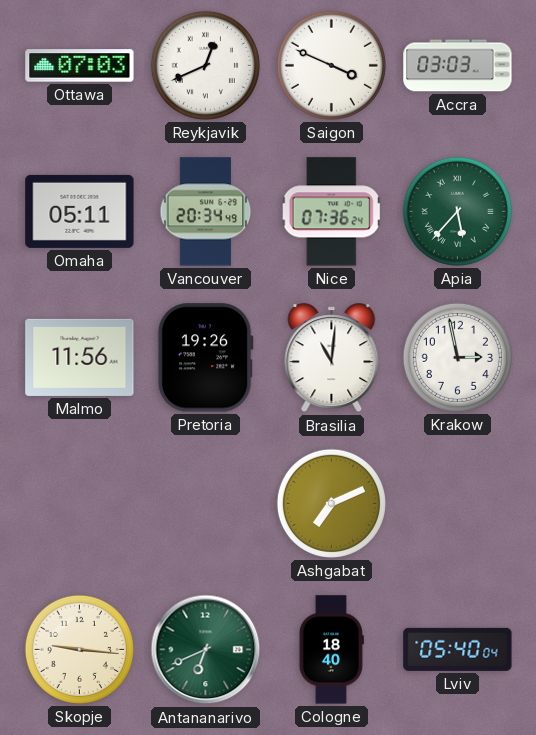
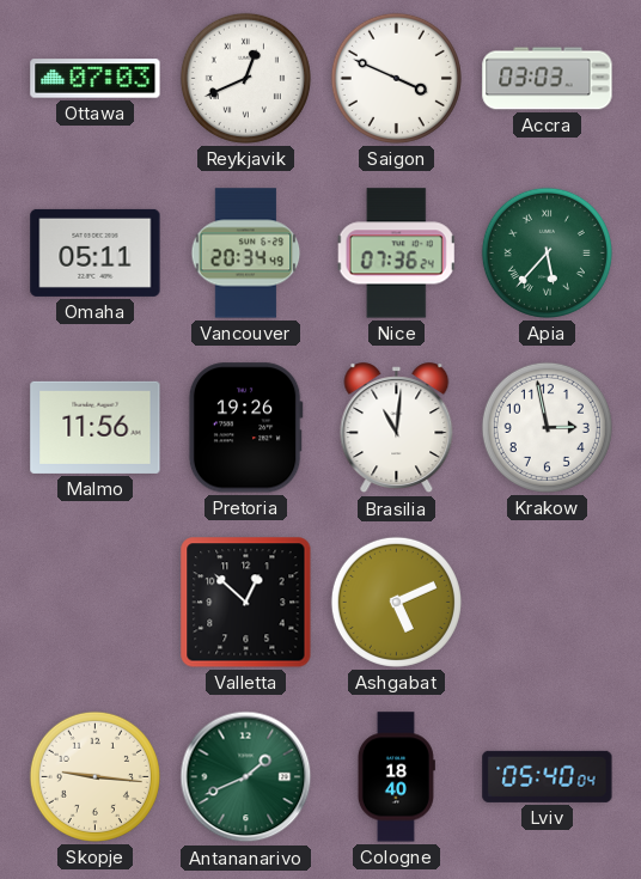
Valletta: none -> 12:52 (246, 603)
Ashgabat: 7:11 -> 5:11 (396, 602)
Antananarivo: 6:41 -> 1:41 (246, 777)
